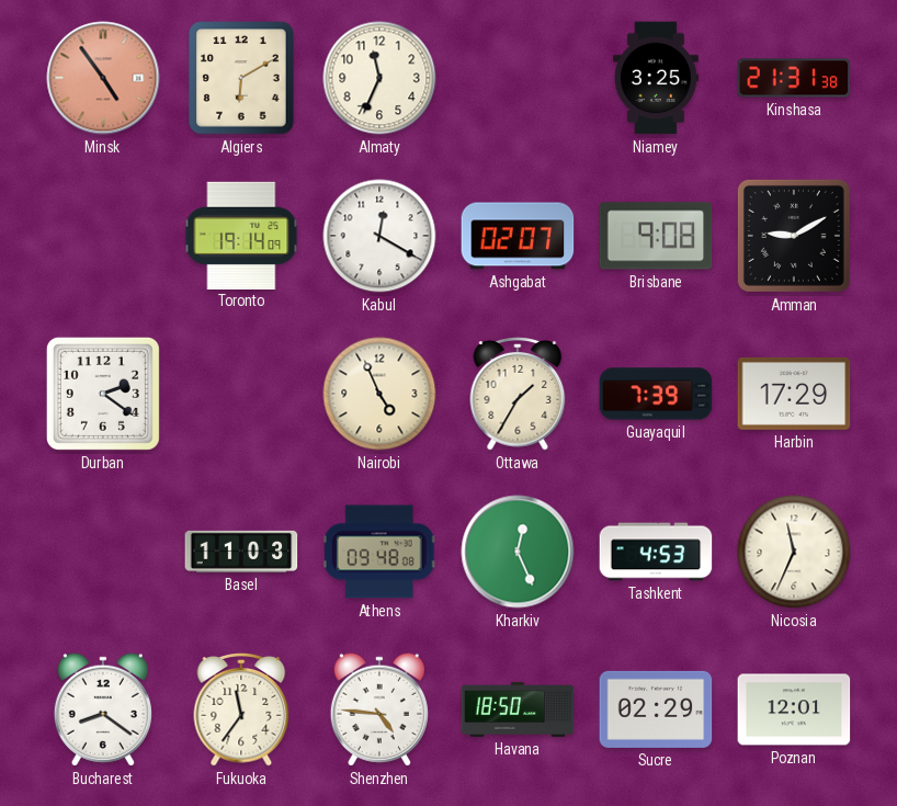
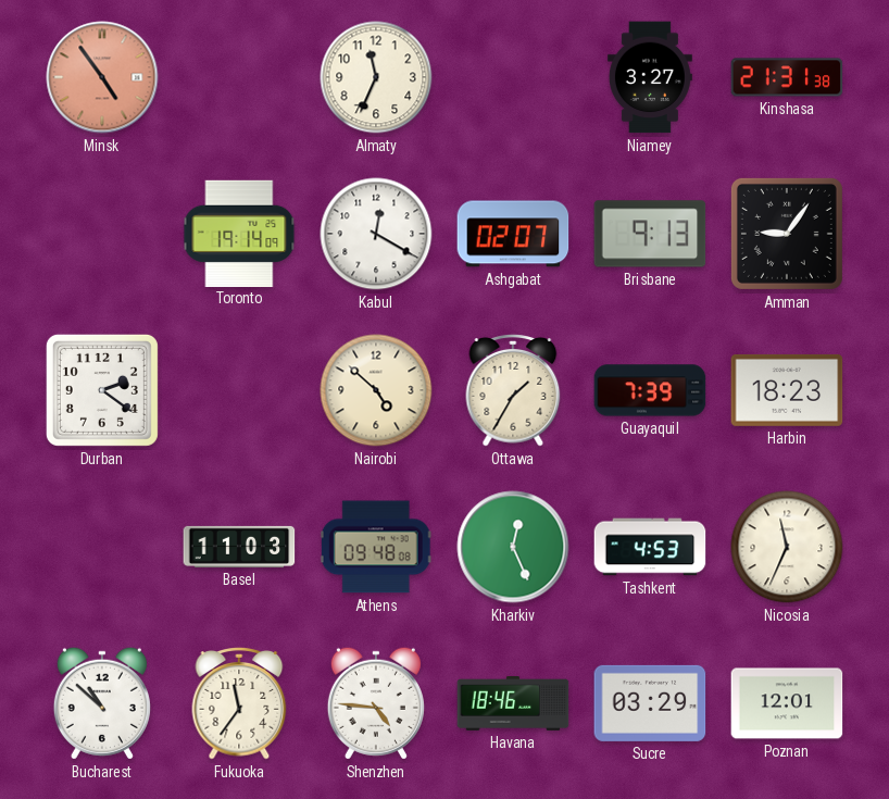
Algiers: 6:10 -> none (241, 78)
Niamey: 3:25 -> 3:27 (650, 77)
Brisbane: 9:08 -> 9:13 (650, 234)
Amman: 9:10 -> 9:06 (787, 234)
Nairobi: 4:56 -> 4:52 (376, 390)
Harbin: 17:29 -> 18:23 (787, 390)
Bucharest: 8:21 -> 10:52 (102, 703)
Havana: 18:50 -> 18:46 (513, 704)
Sucre: 02:29 -> 03:29 (650, 703)
